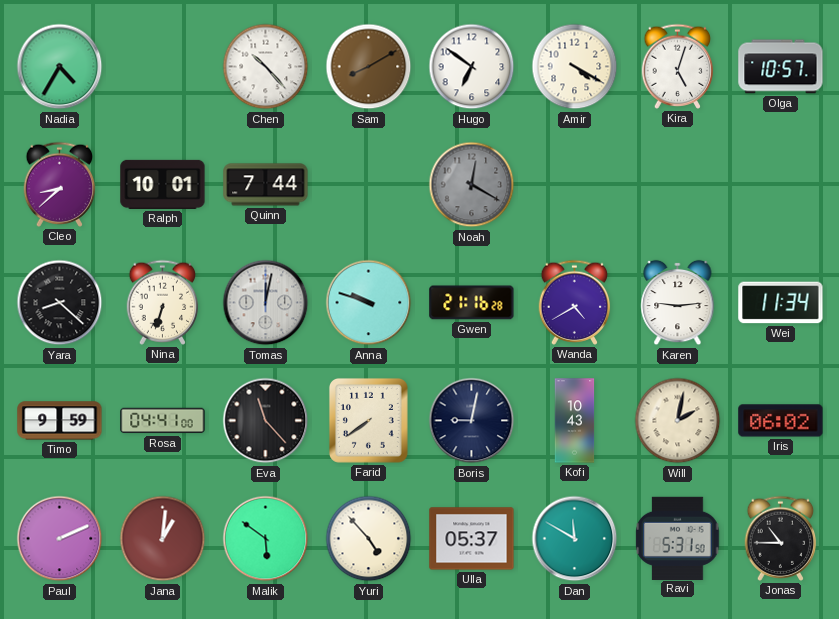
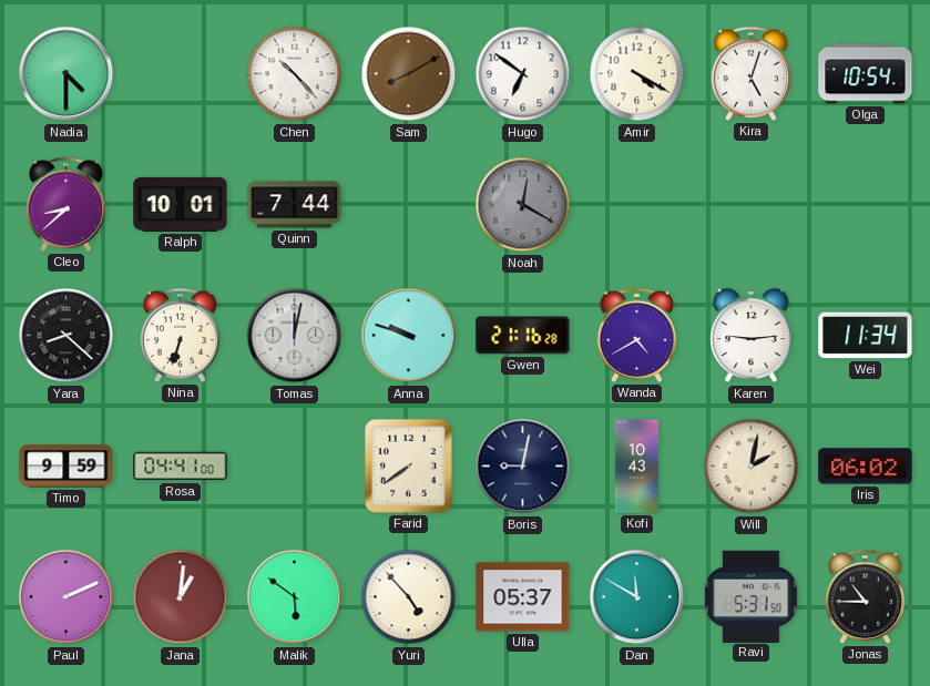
Nadia: 4:35 -> 4:30 (67, 74)
Olga: 10:57 -> 10:54 (866, 74)
Eva: 11:23 -> none (266, 421)
